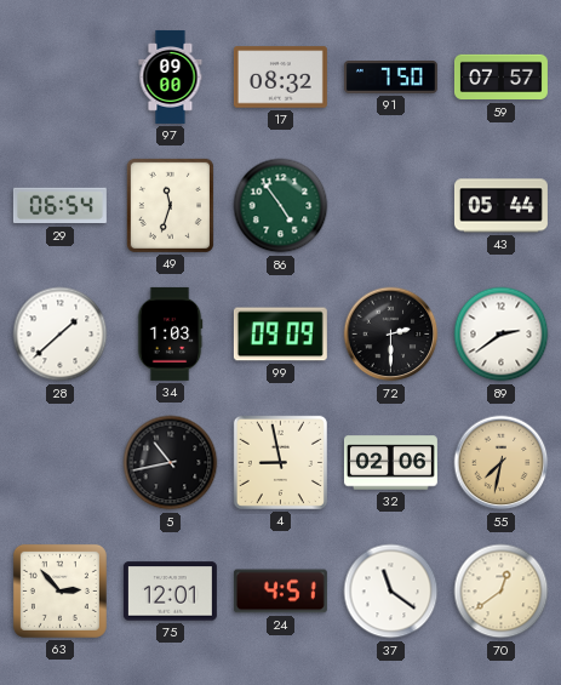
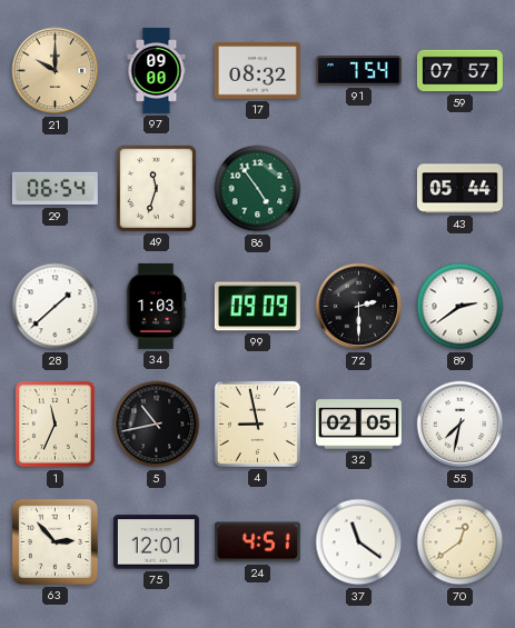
21: none -> 10:00 (56, 71)
91: 7:50 -> 7:54 (358, 71)
1: none -> 11:34 (56, 425)
32: 02:06 -> 02:05 (358, 425)
55 dial: champagne -> white (460, 425)
